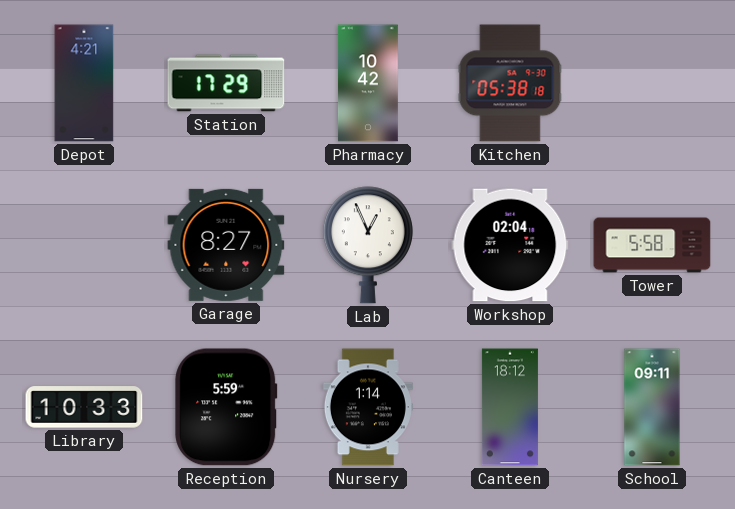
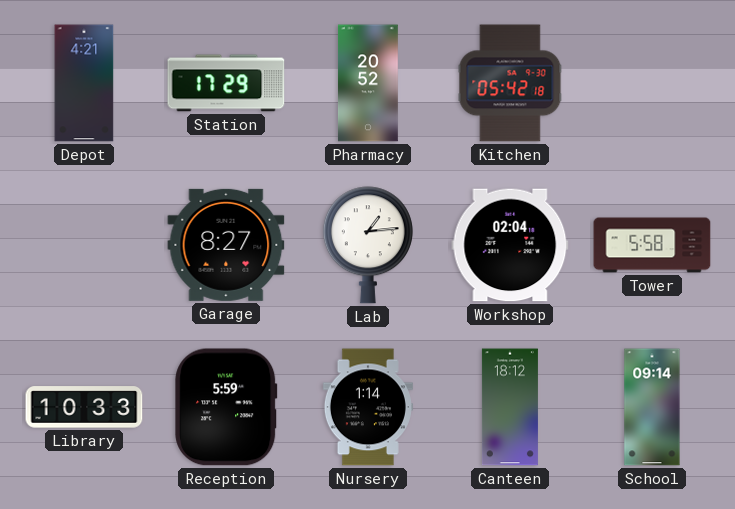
Pharmacy: 10:42 -> 20:52 (368, 83)
Kitchen: 05:38 -> 05:42 (510, 83)
Lab: 12:56 -> 1:14 (368, 245)
School: 09:11 -> 09:14 (652, 407)
